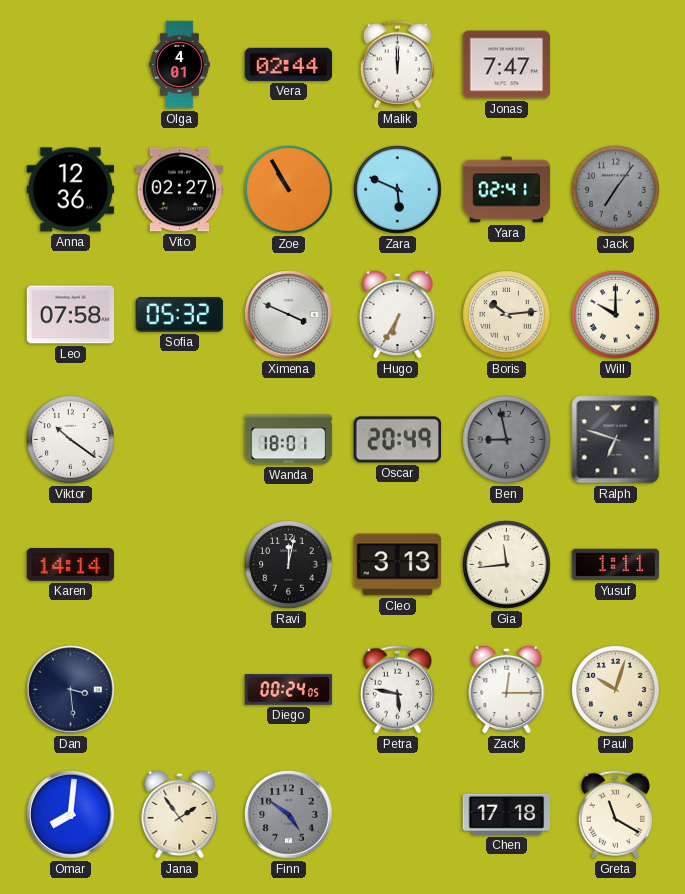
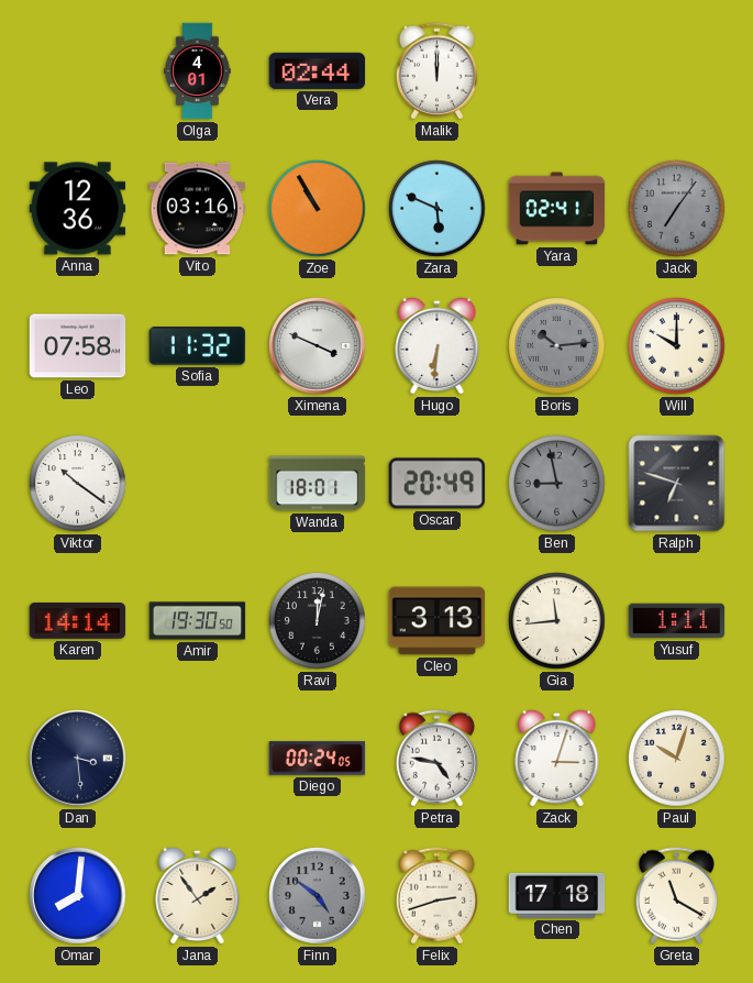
Jonas: 7:47 -> none (507, 65)
Vito: 02:27 -> 03:16 (198, 209)
Sofia: 05:32 -> 11:32 (198, 346)
Hugo: 6:35 -> 6:31 (438, 345)
Boris dial: cream -> grey (557, 346)
Amir: none -> 19:30 (198, 621)
Petra: 5:47 -> 4:47 (436, 759)
Zack: 12:15 -> 3:03 (557, 758)
Felix: none -> 2:42 (436, 896)
